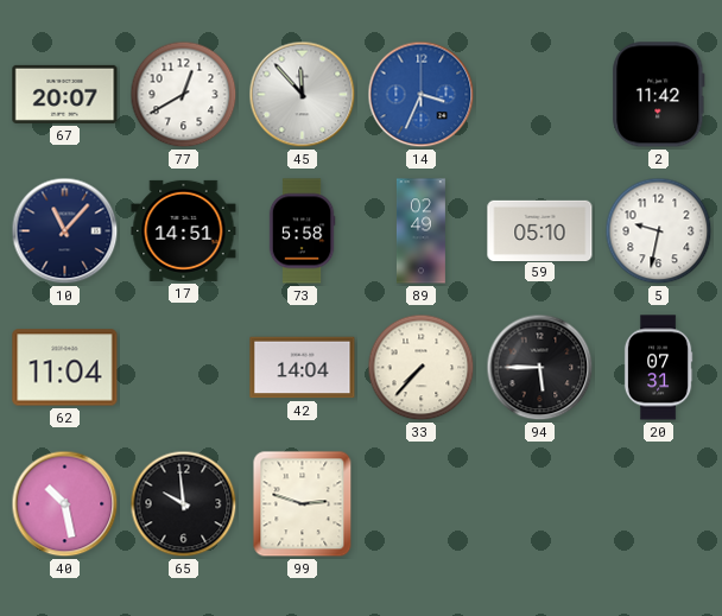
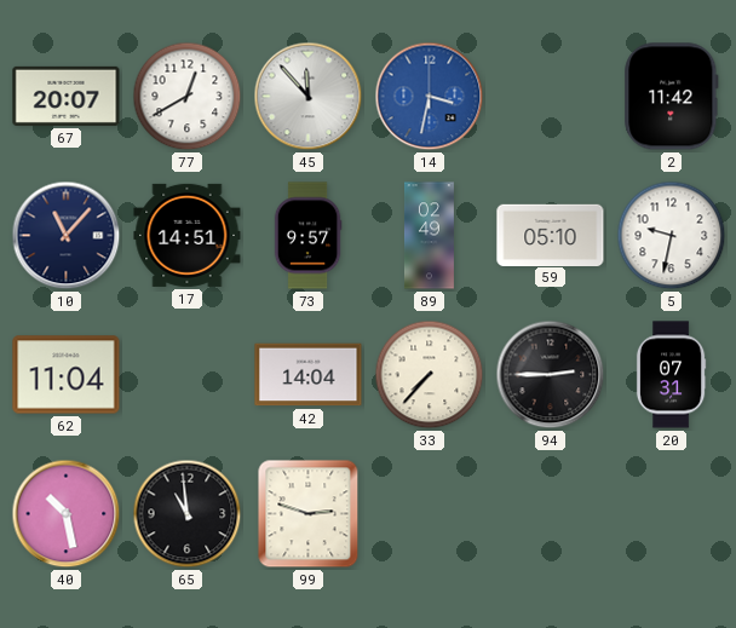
14: 3:34 -> 3:32 (430, 97)
73: 5:58 -> 9:57 (307, 236)
94: 5:45 -> 2:45 (551, 375)
65: 9:59 -> 10:59 (188, 514)
